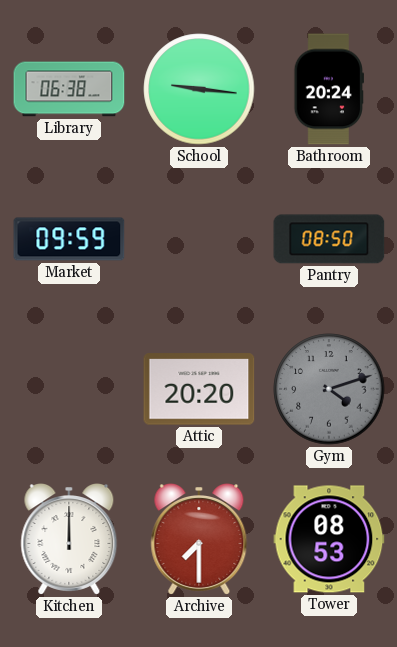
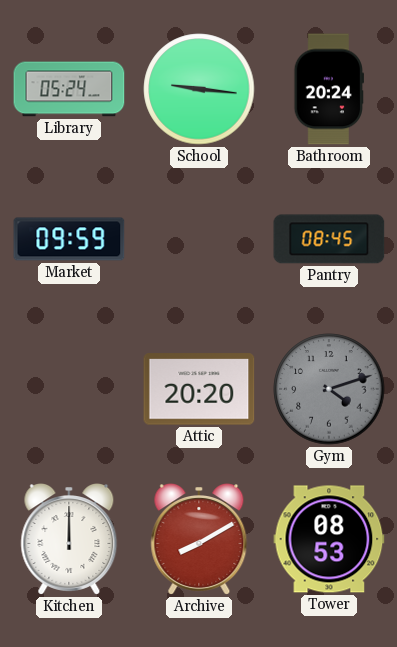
Library: 06:38 -> 05:24 (69, 89)
Pantry: 08:50 -> 08:45 (329, 239)
Archive: 7:30 -> 8:10 (199, 540)
